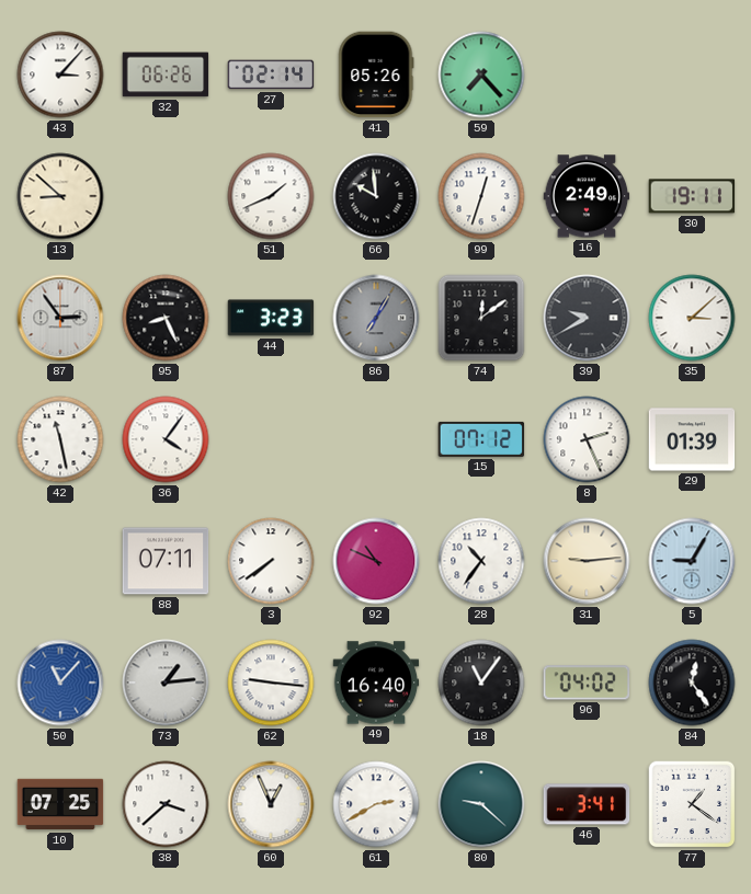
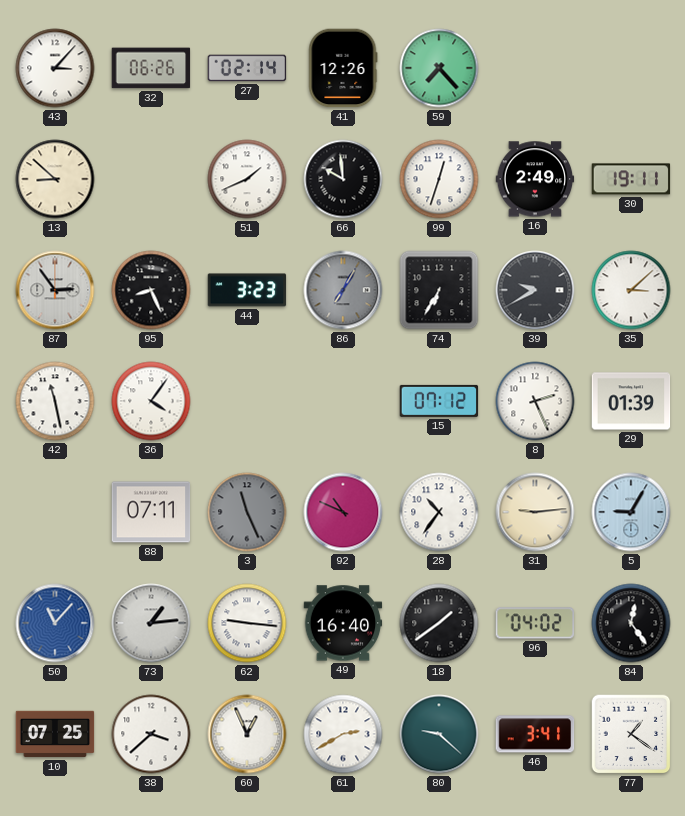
41: 05:26 -> 12:26 (343, 68)
74: 12:09 -> 6:35 (439, 290)
3: 7:39 -> 11:26 (247, 512)
3 dial: white -> grey (247, 512)
18: 11:06 -> 1:39 (439, 623)
